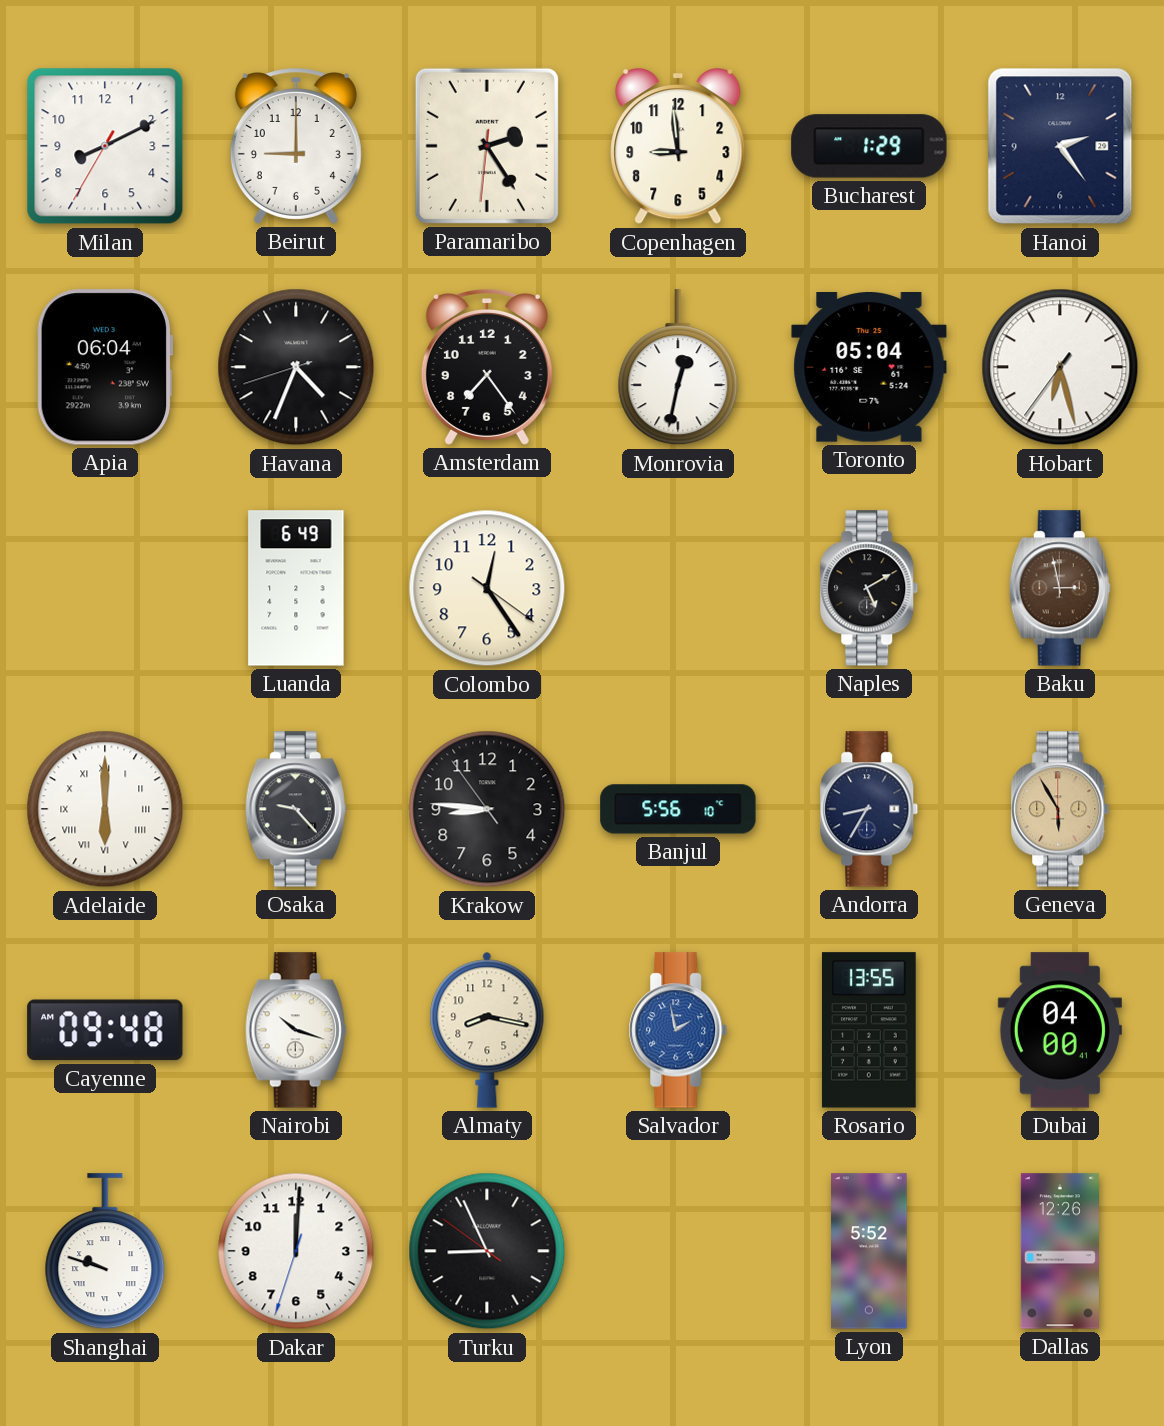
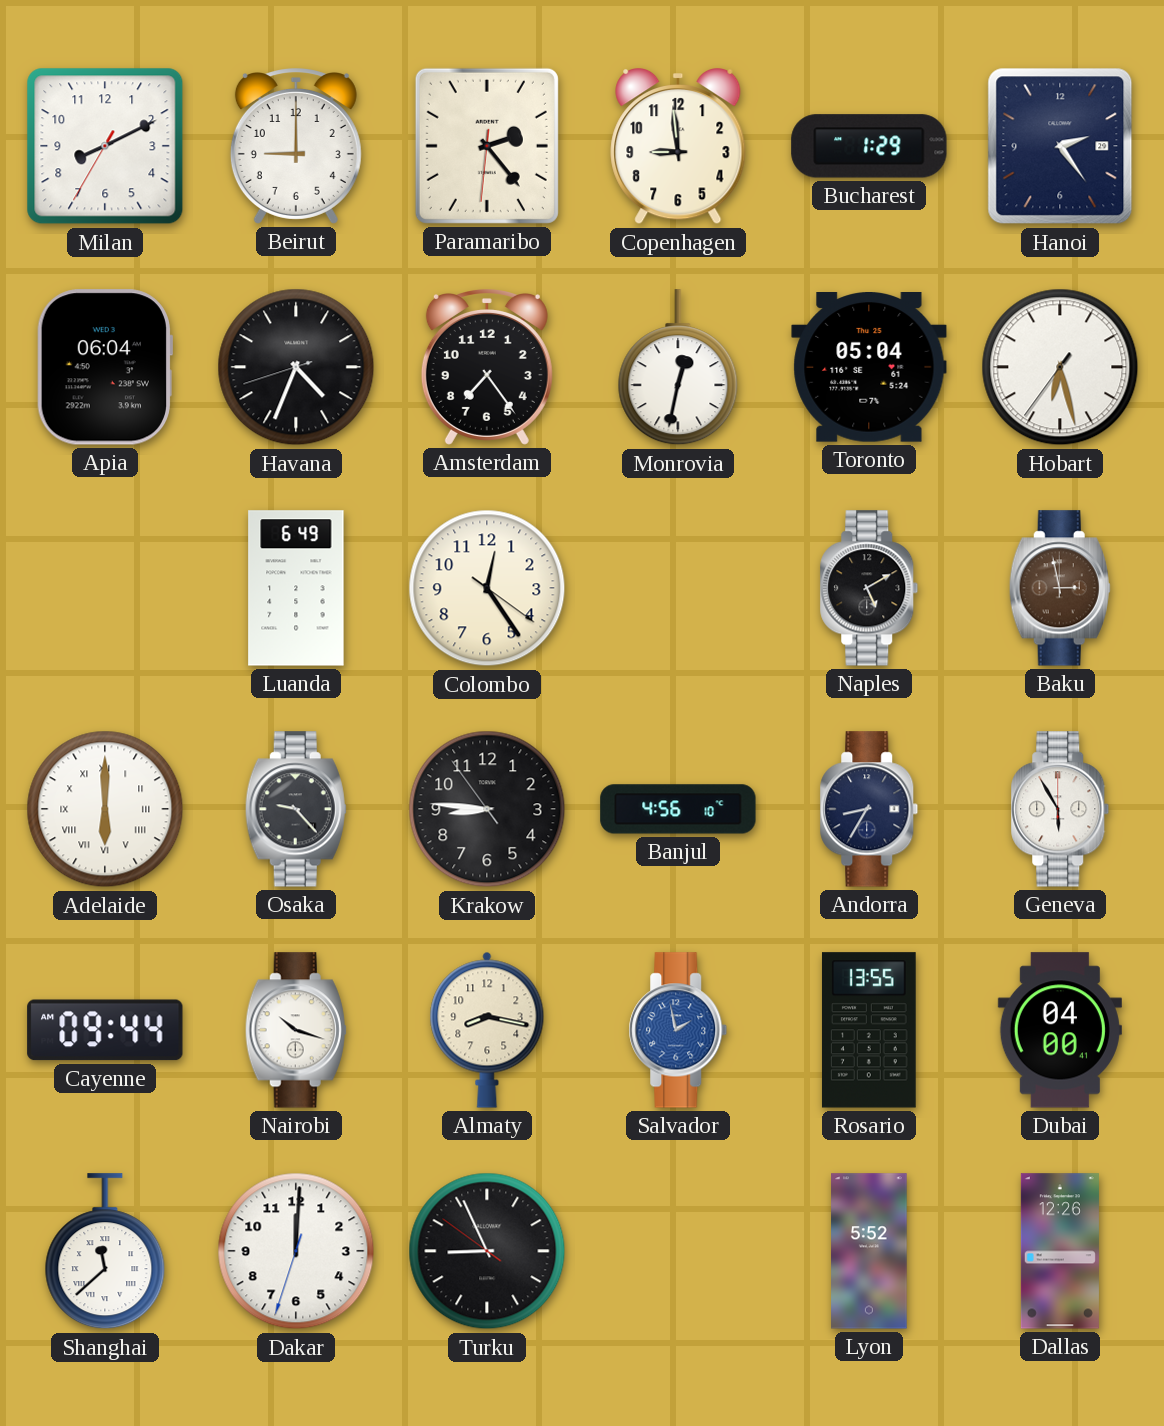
Paramaribo: 2:24 -> 2:23 (487, 146)
Banjul: 5:56 -> 4:56 (678, 809)
Geneva dial: champagne -> white (1060, 809)
Cayenne: 09:48 -> 09:44 (105, 1030)
Shanghai: 9:48 -> 11:38 (105, 1252)
